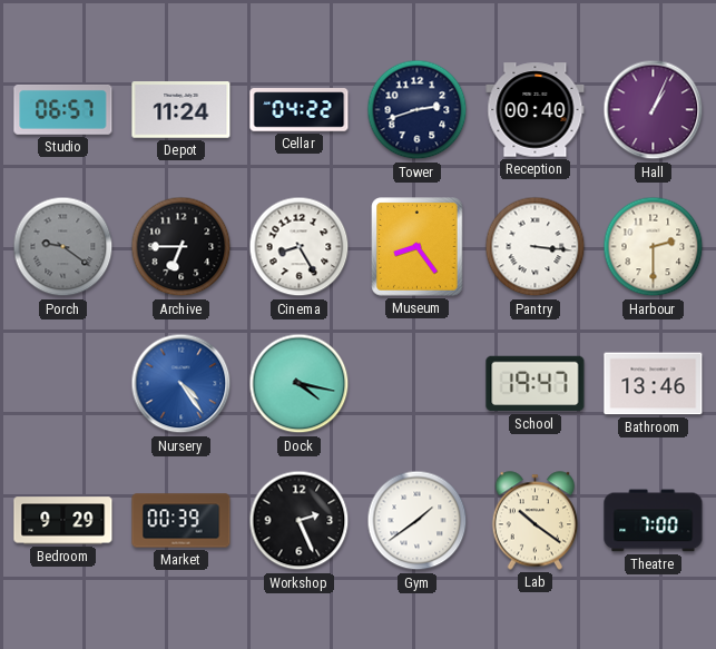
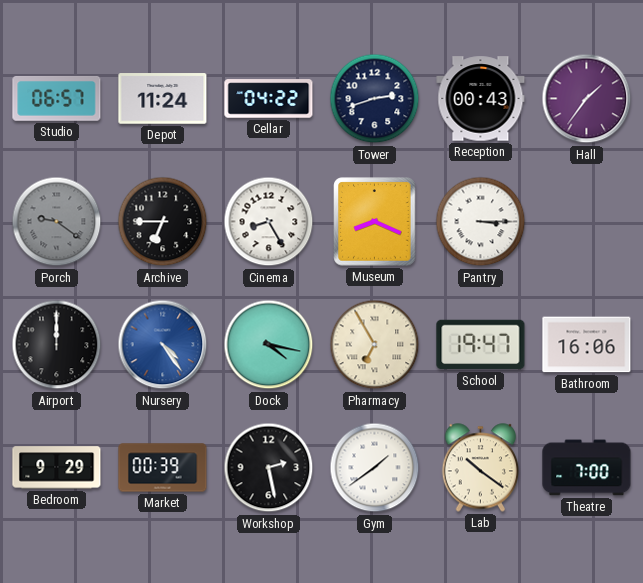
Reception: 00:40 -> 00:43 (481, 99)
Hall: 1:04 -> 1:36 (587, 99)
Museum: 8:24 -> 8:19 (375, 222)
Pantry: 3:16 -> 3:15 (481, 222)
Harbour: 2:30 -> none (654, 247)
Airport: none -> 12:00 (57, 345)
Pharmacy: none -> 6:55 (375, 345)
Bathroom: 13:46 -> 16:06 (587, 345)
Workshop: 2:26 -> 2:28 (269, 468)
